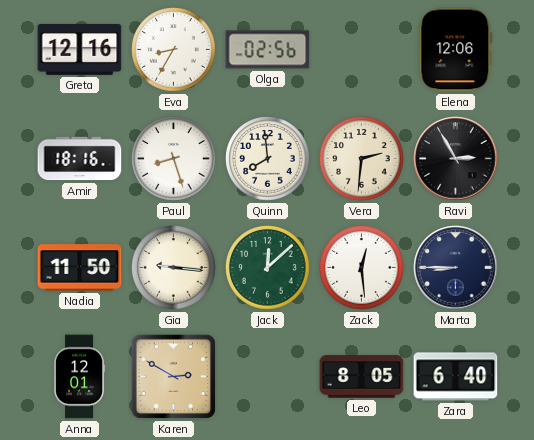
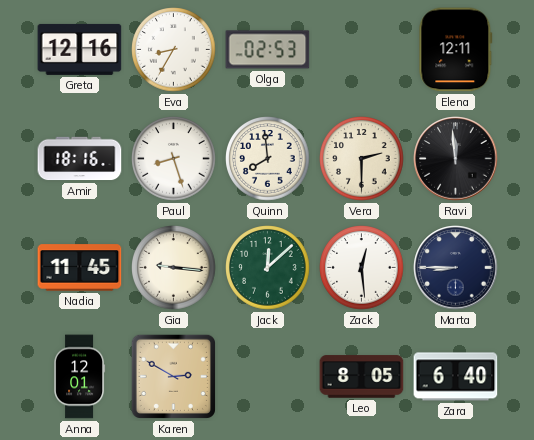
Olga: 02:56 -> 02:53 (268, 50)
Elena: 12:06 -> 12:11 (456, 50)
Vera: 2:31 -> 2:30 (362, 159)
Ravi: 2:55 -> 11:59 (456, 159)
Nadia: 11:50 -> 11:45 (80, 268)
